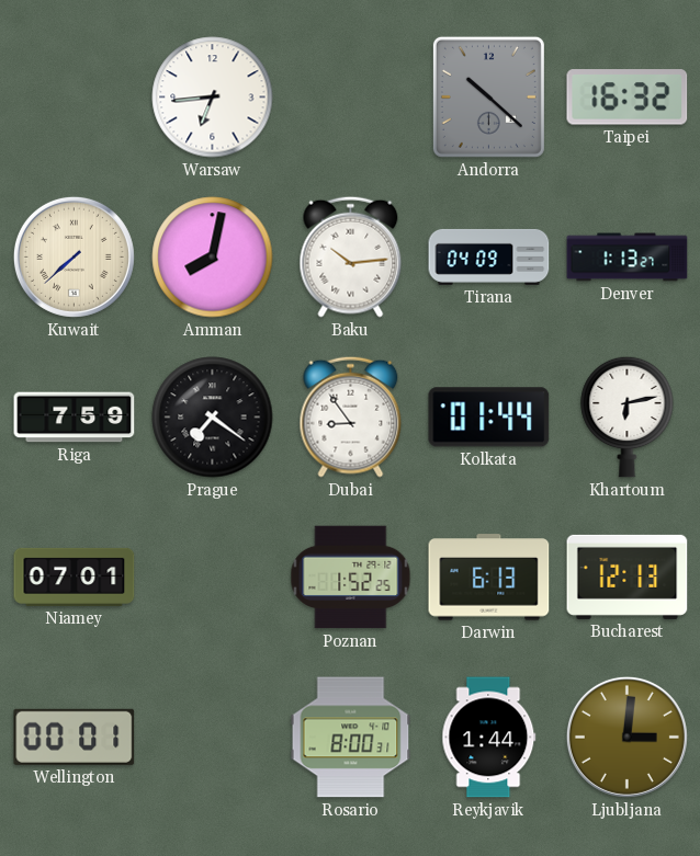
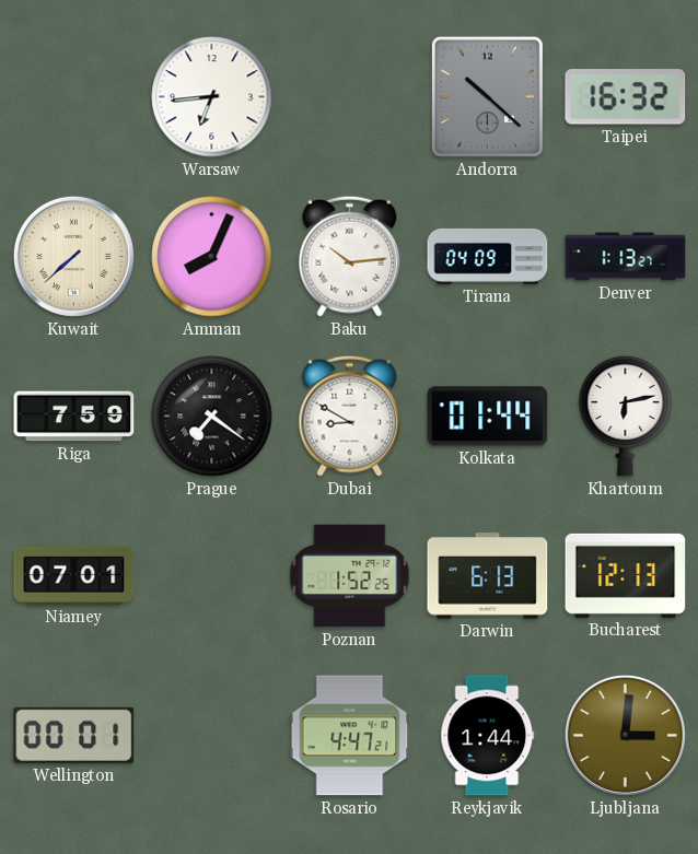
Amman: 8:02 -> 8:04 (212, 257)
Dubai: 8:54 -> 8:50 (350, 416)
Rosario: 8:00 -> 4:47 (350, 736)
